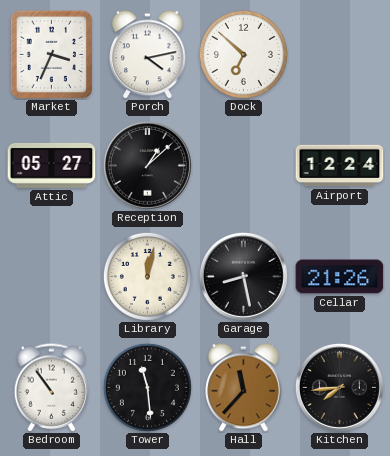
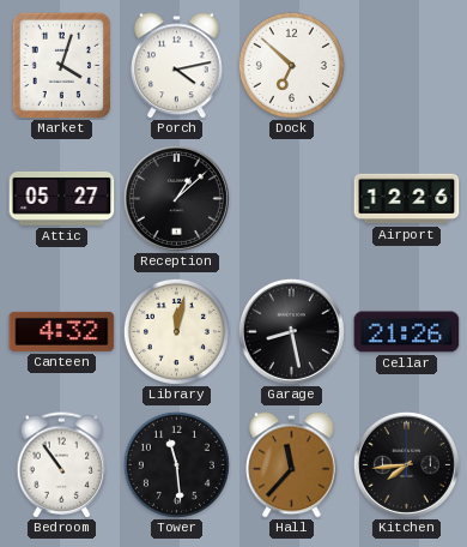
Market: 3:34 -> 4:03 (61, 65)
Airport: 12:24 -> 12:26 (407, 199)
Canteen: none -> 4:32 (62, 331)
